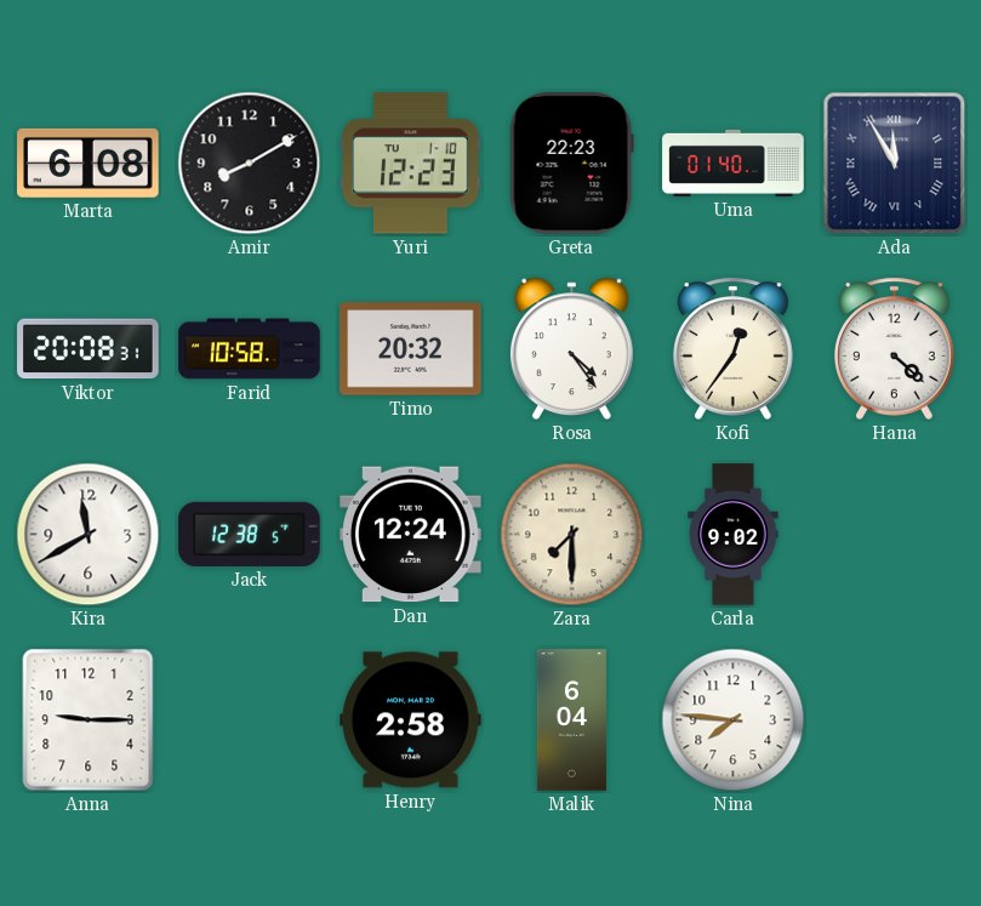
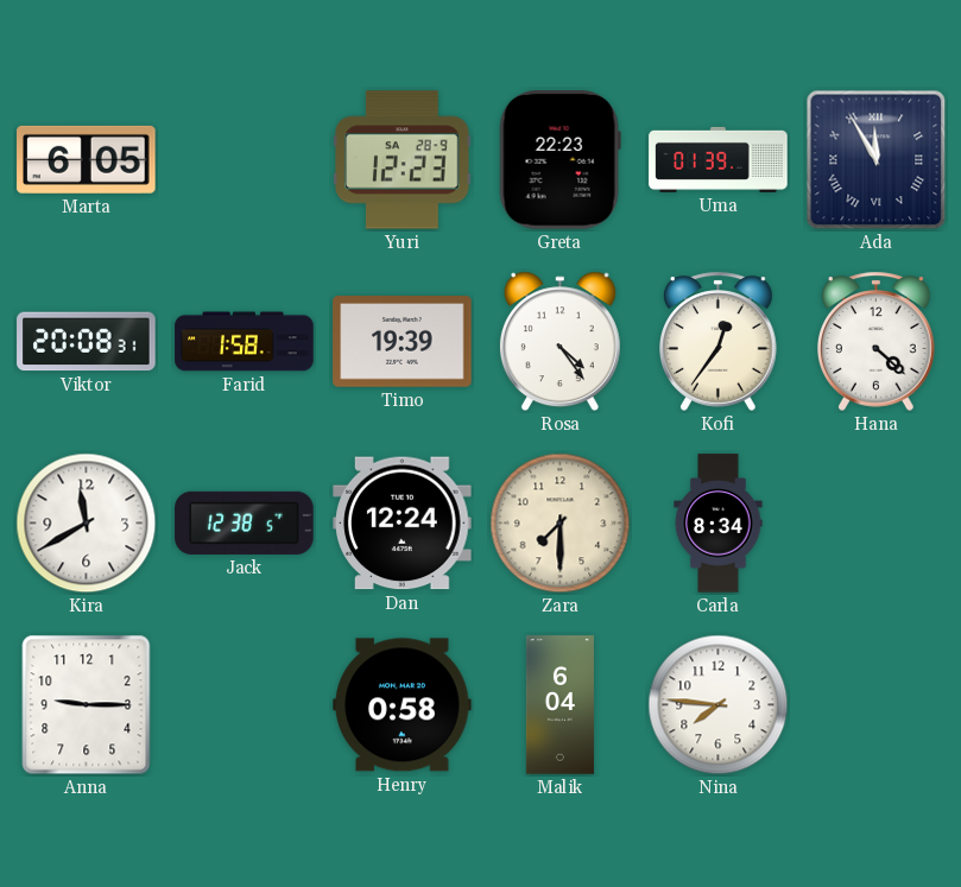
Marta: 6:08 -> 6:05 (87, 159)
Amir: 8:10 -> none (250, 164)
Yuri date: TU 1-10 -> SA 28-9 (403, 160)
Uma: 01:40 -> 01:39 (719, 159)
Farid: 10:58 -> 1:58 (245, 342)
Timo: 20:32 -> 19:39 (403, 342)
Carla: 9:02 -> 8:34 (719, 524)
Henry: 2:58 -> 0:58 (403, 705)
